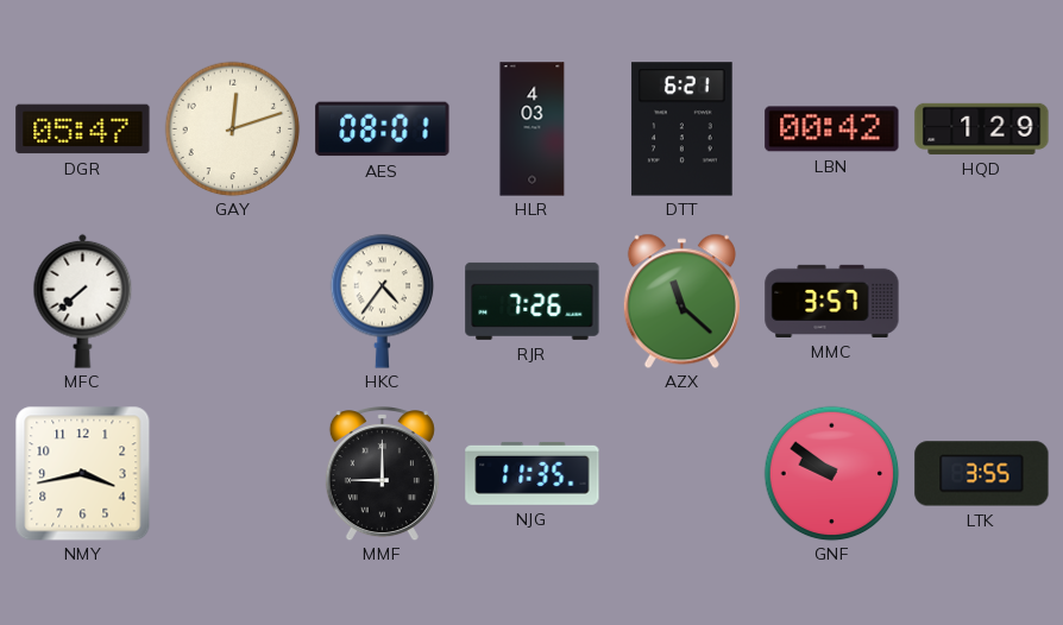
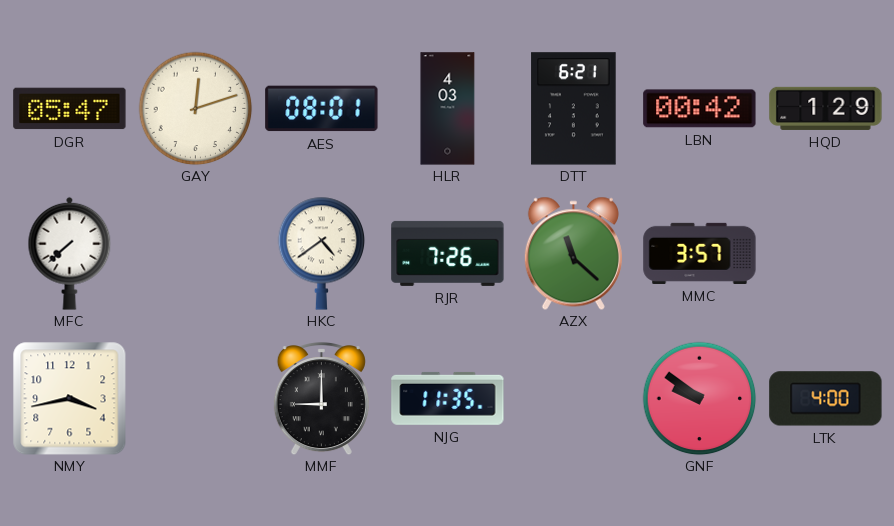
HKC: 4:36 -> 4:39 (322, 253)
LTK: 3:55 -> 4:00 (826, 399)
